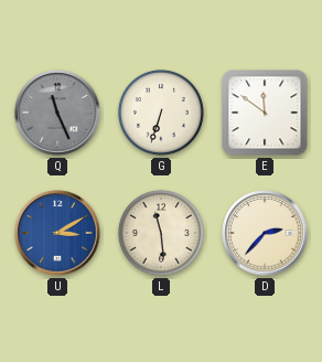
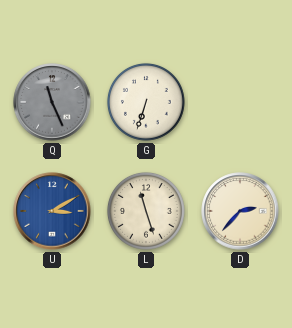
E: 11:51 -> none (265, 113)
L: 11:29 -> 11:27 (146, 211)
